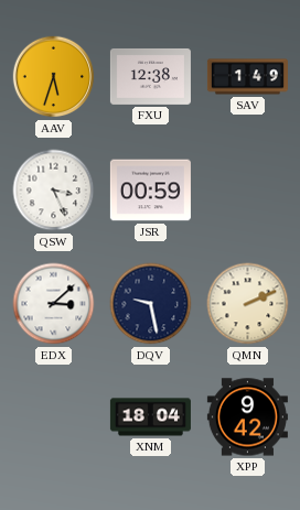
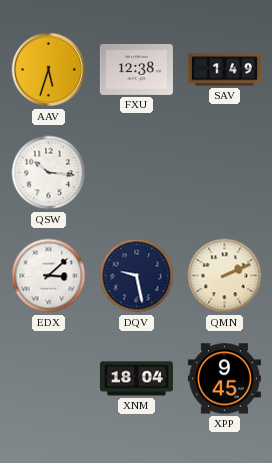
QSW: 3:26 -> 10:16 (49, 173)
JSR: 00:59 -> none (150, 191)
XPP: 9:42 -> 9:45 (224, 379)
